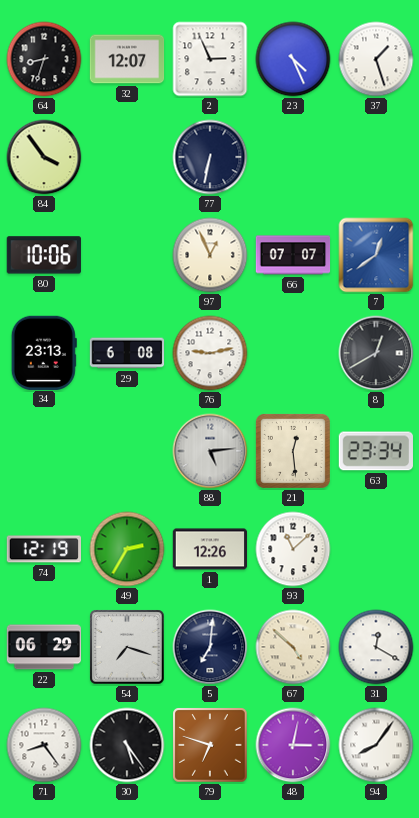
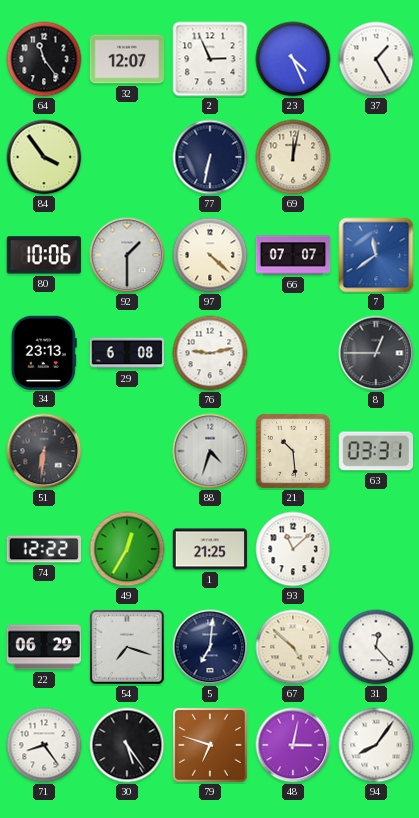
64: 8:33 -> 11:24 (44, 59)
37: 1:27 -> 1:25 (376, 59)
69: none -> 12:02 (293, 157)
92: none -> 1:30 (127, 255)
97: 12:56 -> 4:22 (210, 255)
7: 12:39 -> 11:39 (376, 255)
8: 12:40 -> 12:45 (376, 353)
51: none -> 6:31 (44, 451)
88: 5:14 -> 4:33 (210, 451)
21: 12:29 -> 10:29 (293, 451)
63: 23:34 -> 03:31 (376, 451)
74: 12:19 -> 12:22 (43, 549)
49: 2:35 -> 12:35 (127, 549)
1: 12:26 -> 21:25 (210, 549)
31: 12:20 -> 12:23 (376, 647)
